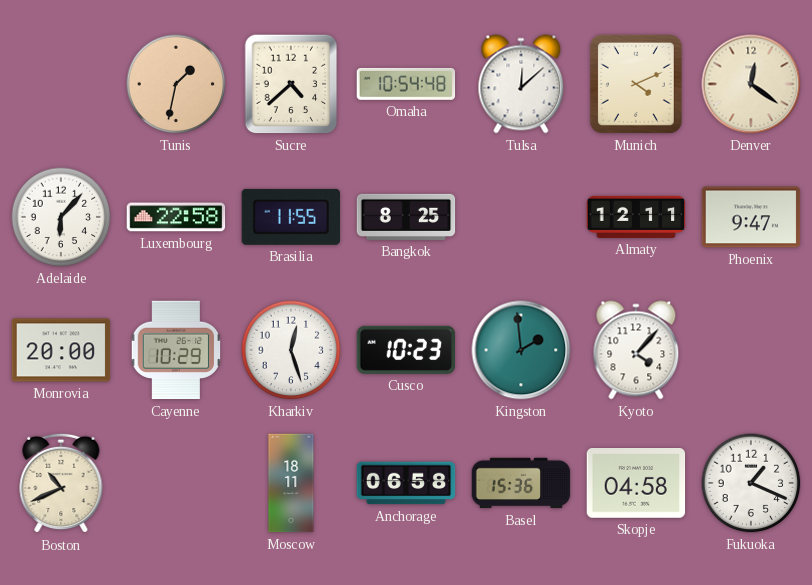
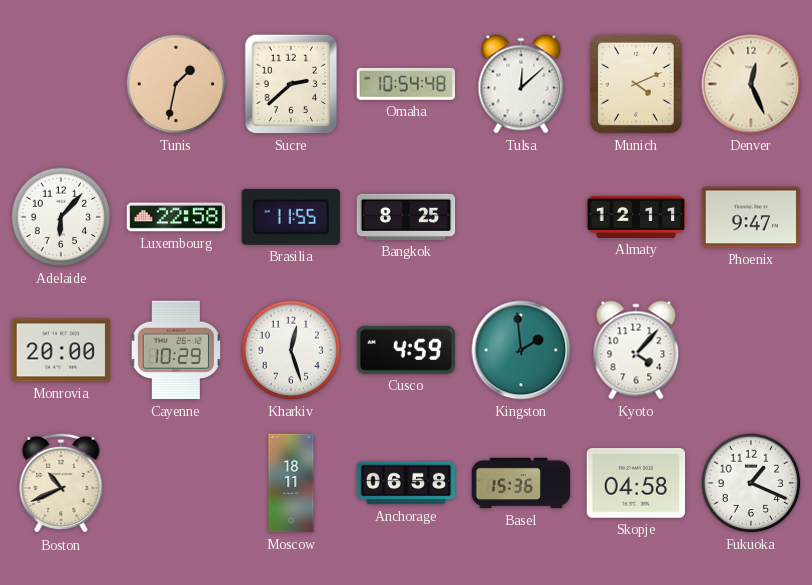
Sucre: 4:38 -> 2:38 (291, 84)
Denver: 12:21 -> 12:26 (751, 84)
Cusco: 10:23 -> 4:59 (406, 350)
